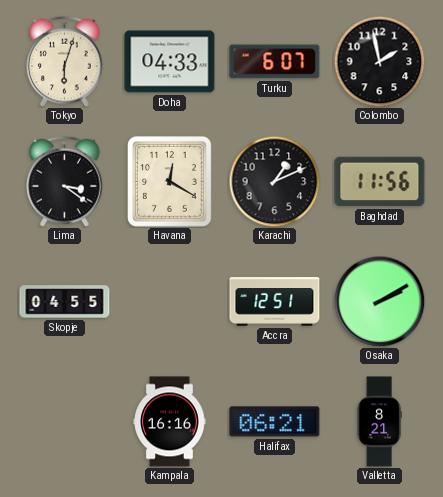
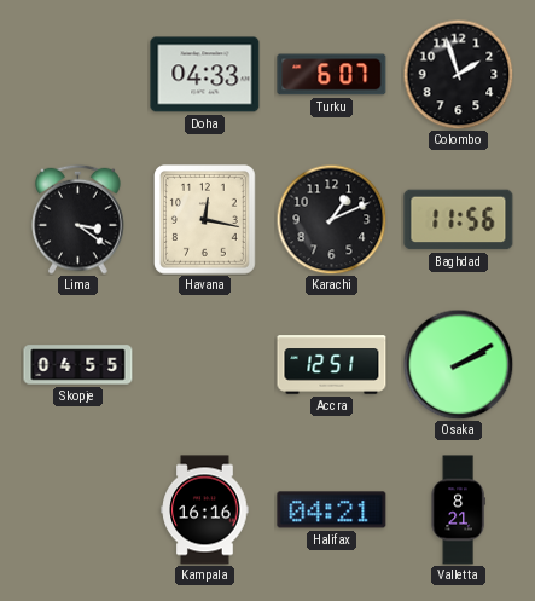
Tokyo: 6:03 -> none (65, 61)
Colombo: 1:58 -> 1:57 (458, 74)
Havana: 12:20 -> 12:17 (205, 220)
Halifax: 06:21 -> 04:21 (332, 510)
